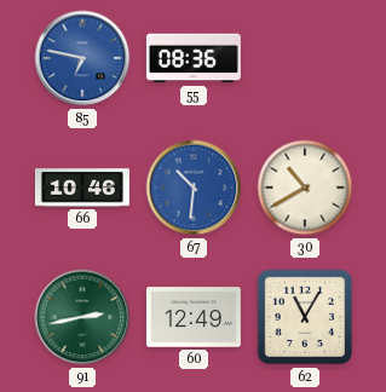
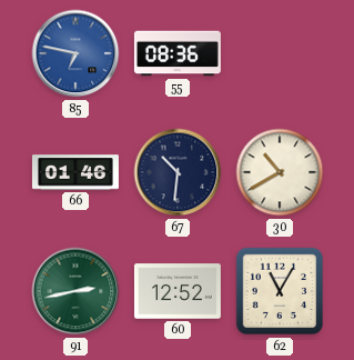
66: 10:46 -> 01:46 (75, 172)
67 dial: blue -> navy (178, 172)
60: 12:49 -> 12:52 (178, 291)
